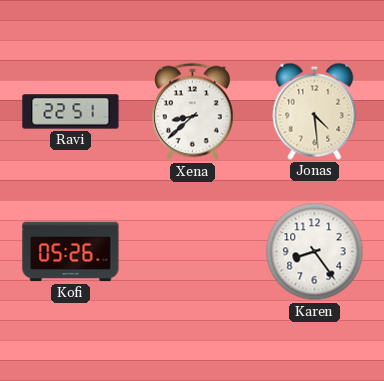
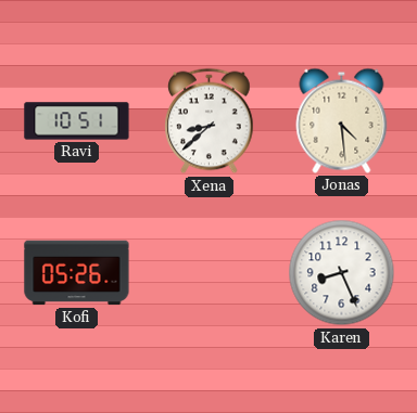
Ravi: 22:51 -> 10:51 (77, 121)
Karen: 8:24 -> 8:26 (342, 273)
